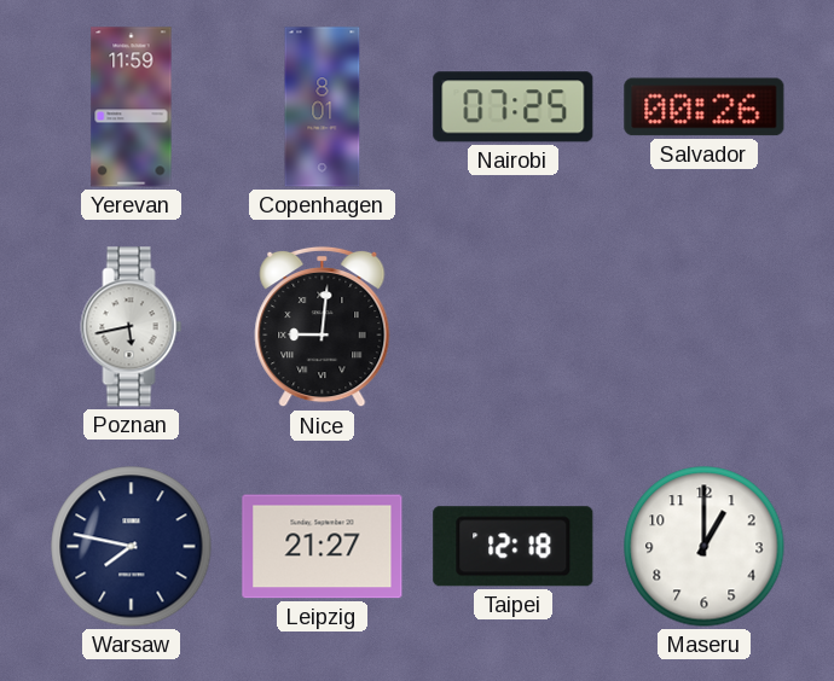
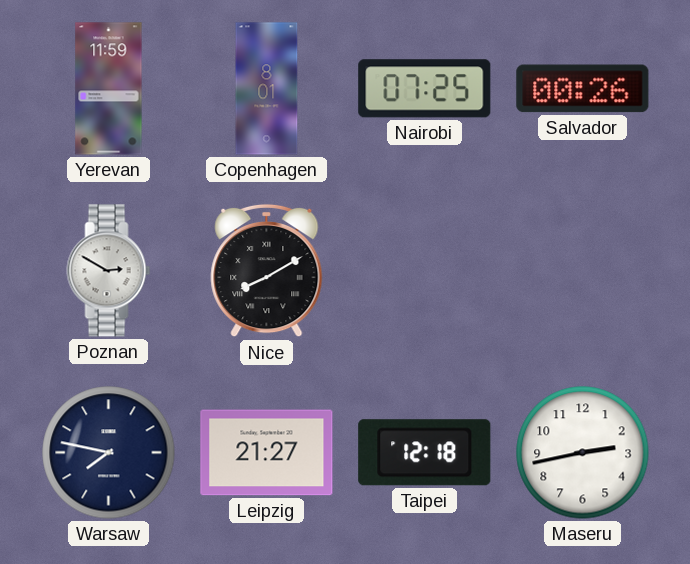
Poznan: 5:43 -> 2:50 (109, 271)
Nice: 9:01 -> 8:10 (267, 271)
Maseru: 1:00 -> 2:43 (583, 453)
